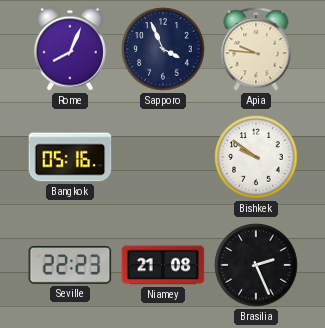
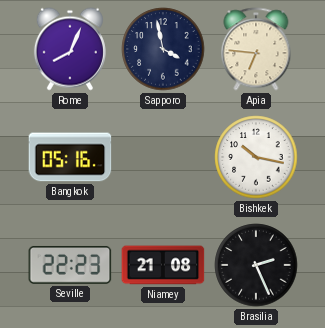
Sapporo: 3:56 -> 3:58 (163, 49)
Apia: 9:46 -> 6:46 (256, 49)
Bishkek: 9:51 -> 10:17 (256, 157)
